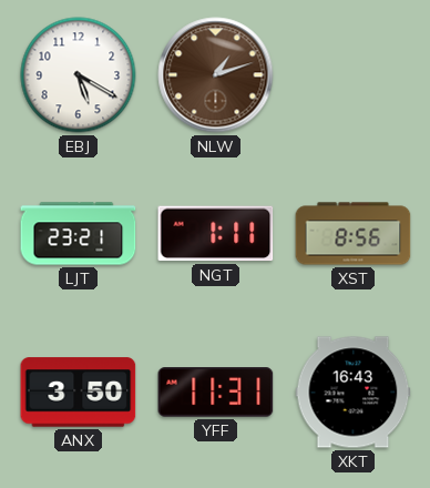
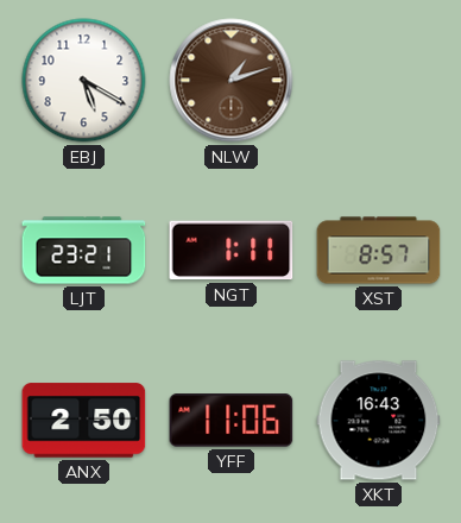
XST: 8:56 -> 8:57 (379, 251)
ANX: 3:50 -> 2:50 (84, 421)
YFF: 11:31 -> 11:06 (232, 421)
